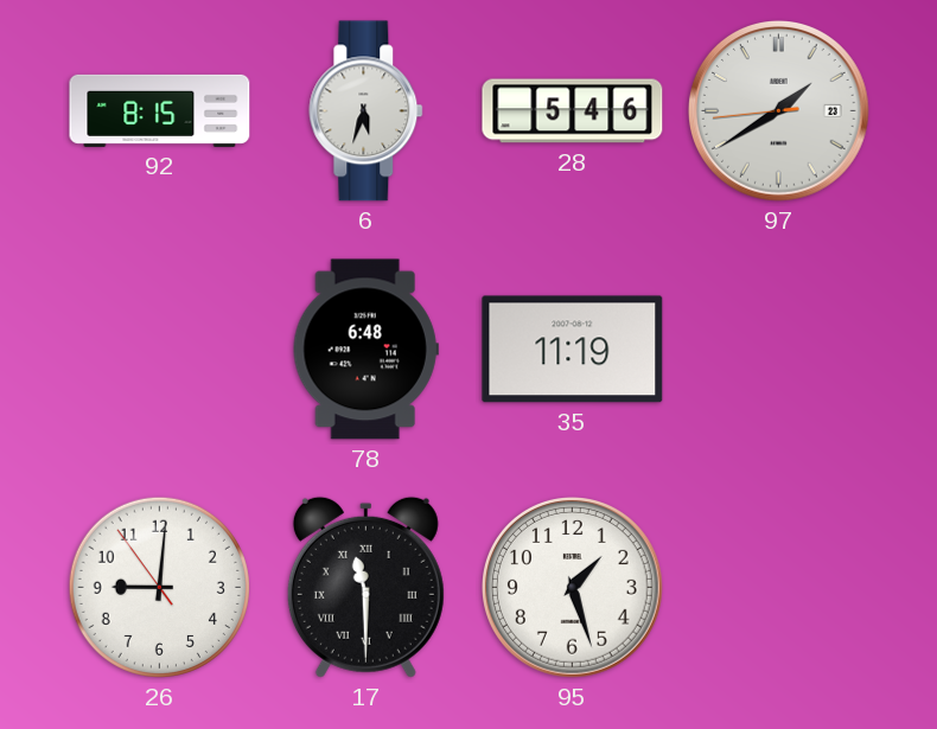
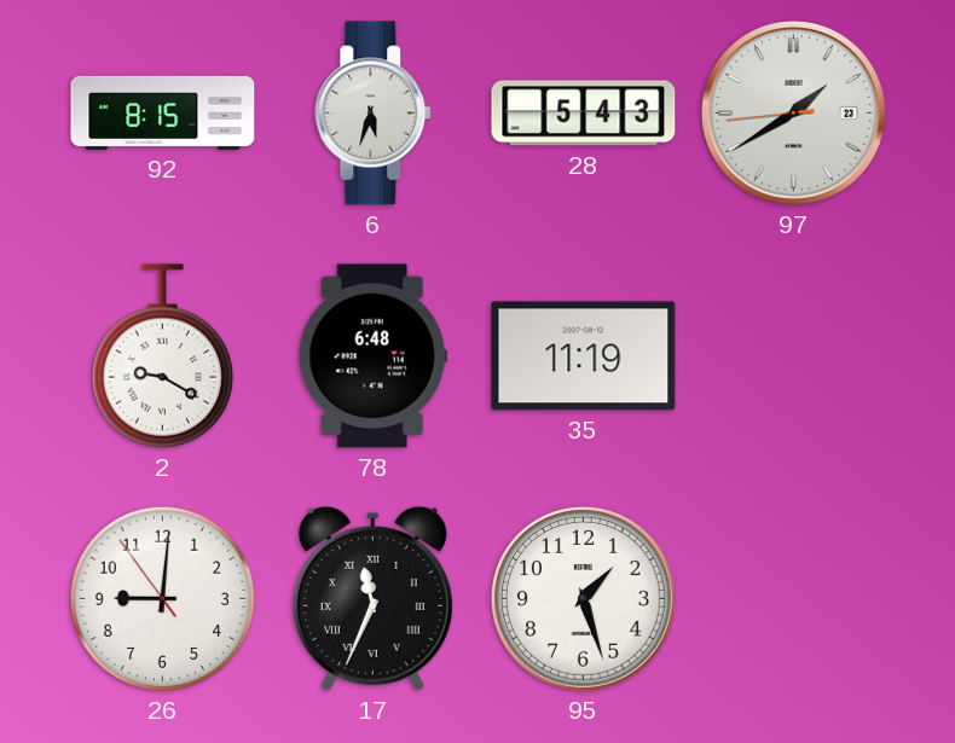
28: 5:46 -> 5:43 (584, 114)
2: none -> 9:20 (162, 356)
17: 11:30 -> 11:34 (372, 598)
